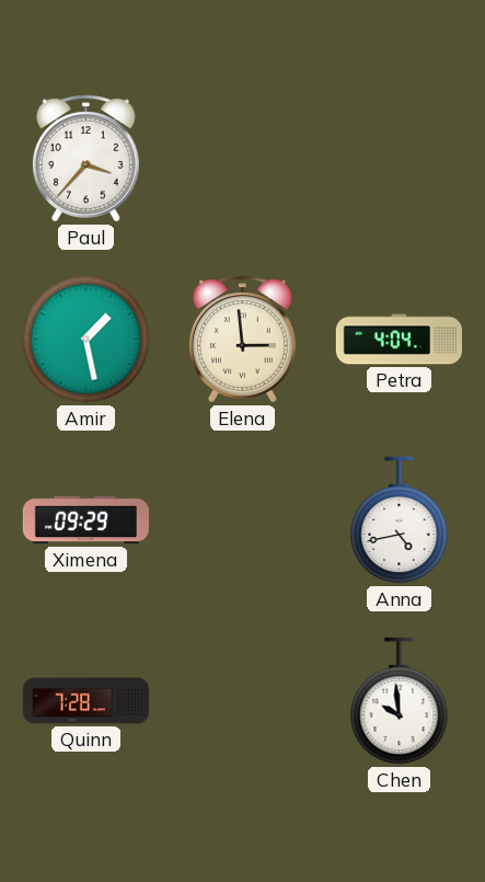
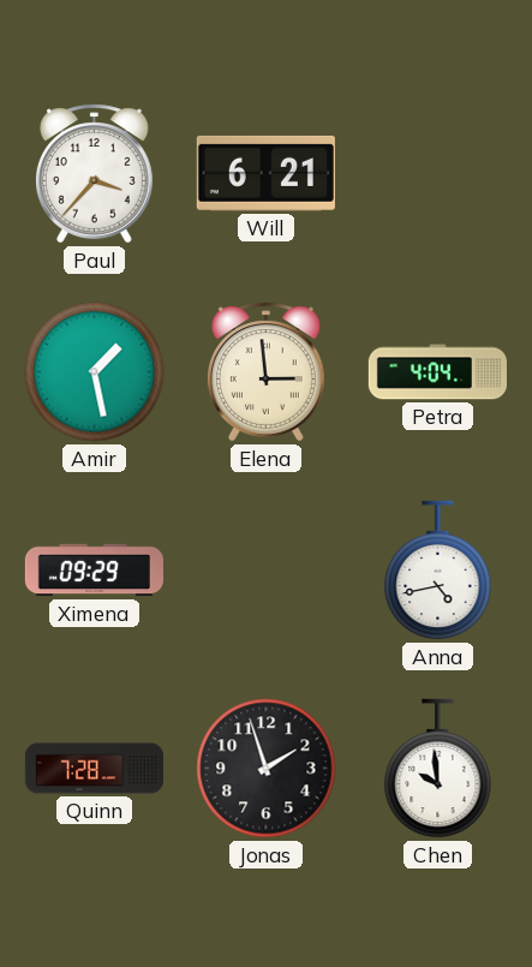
Will: none -> 6:21 (265, 173)
Jonas: none -> 1:57 (267, 769)
